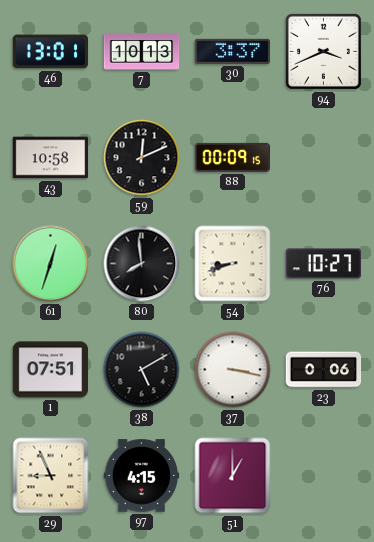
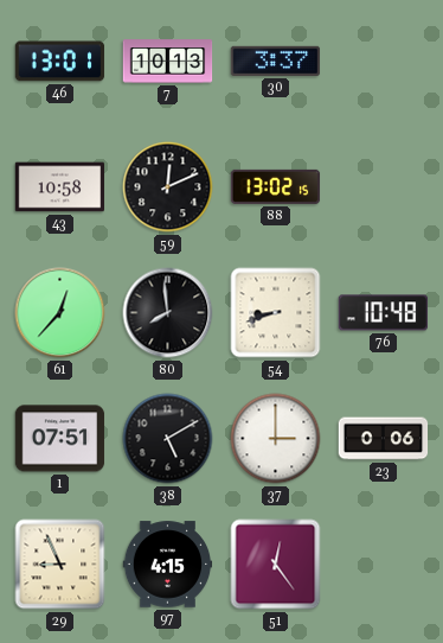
94: 3:41 -> none (323, 51)
88: 00:09 -> 13:02 (276, 186)
61: 12:33 -> 12:37 (60, 313)
76: 10:27 -> 10:48 (384, 313)
37: 3:17 -> 3:00 (276, 439)
51: 1:00 -> 12:24 (276, 565)
